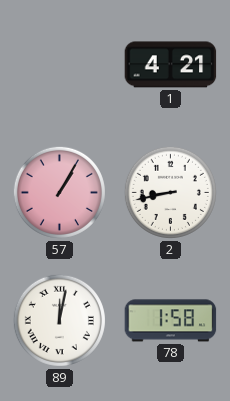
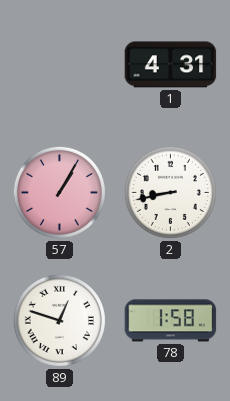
1: 4:21 -> 4:31 (171, 65)
89: 12:02 -> 12:48 (59, 320)
